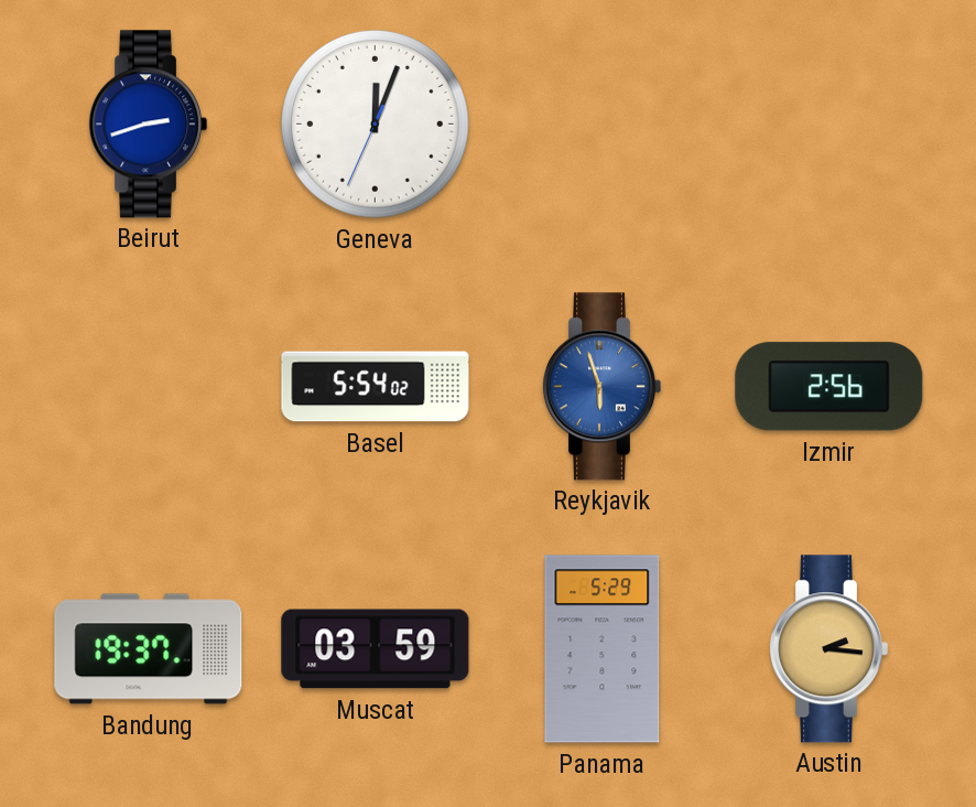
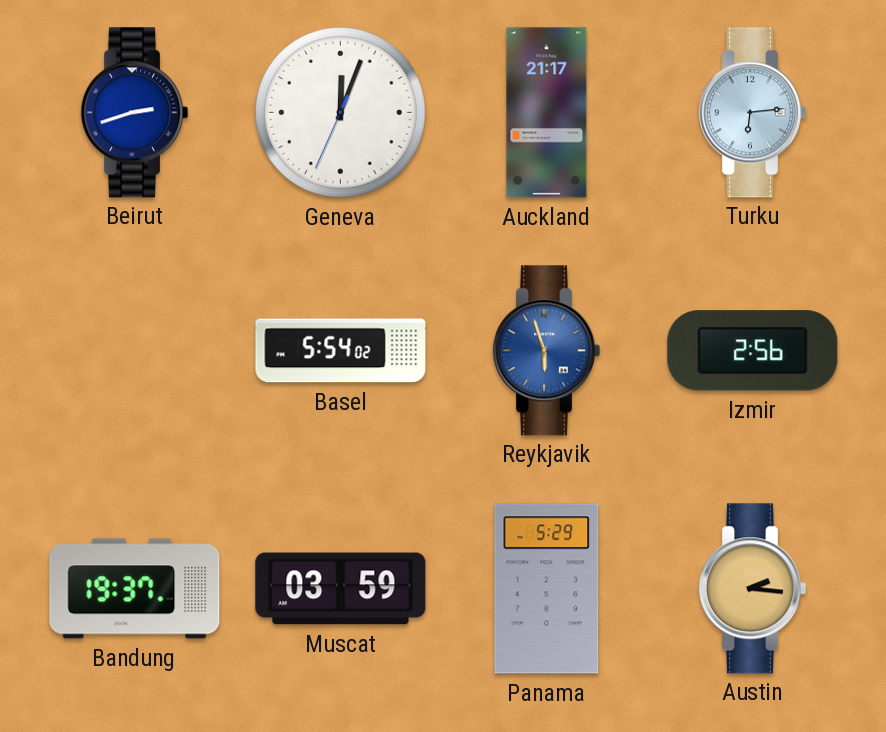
Auckland: none -> 21:17 (547, 113)
Turku: none -> 6:14 (753, 113)
